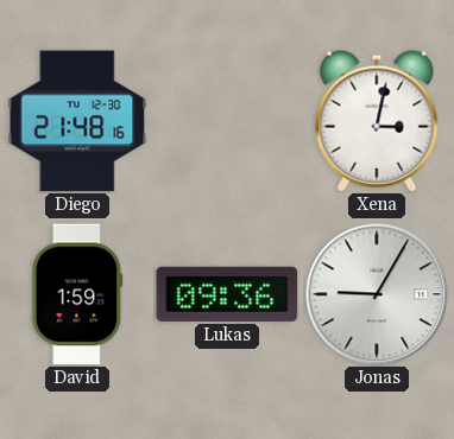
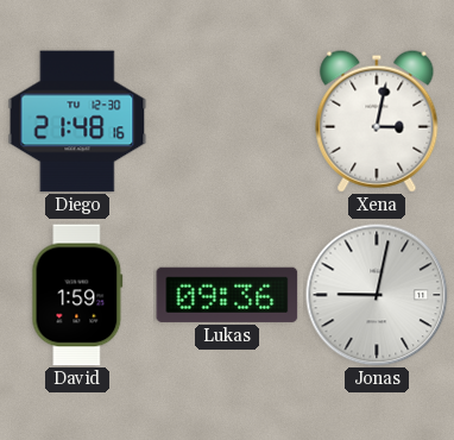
Jonas: 9:05 -> 9:02 (377, 295)
